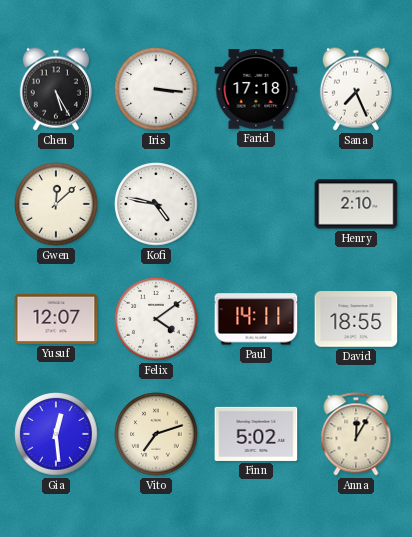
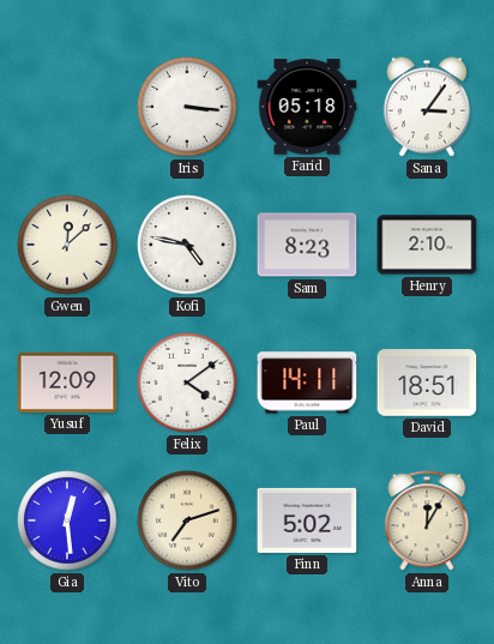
Chen: 5:25 -> none (56, 89)
Farid: 17:18 -> 05:18 (307, 107)
Sana: 7:26 -> 3:06 (427, 107)
Sam: none -> 8:23 (307, 245)
Yusuf: 12:07 -> 12:09 (67, 383)
David: 18:55 -> 18:51 (427, 383)
